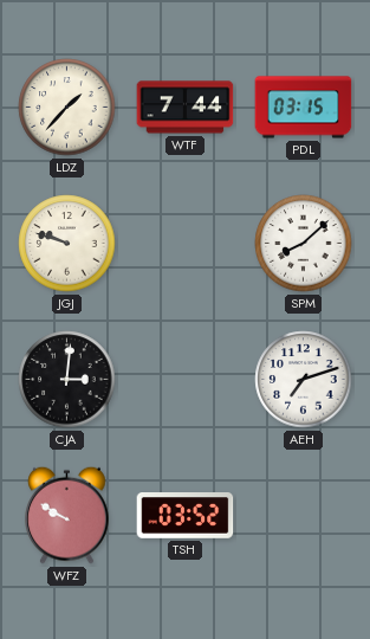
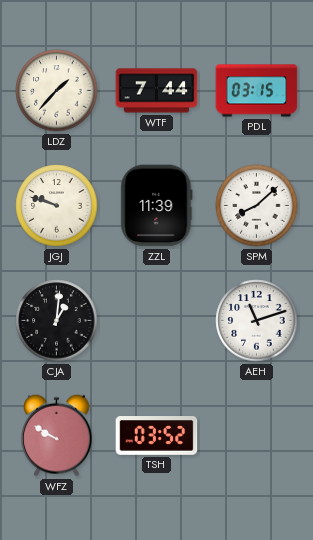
ZZL: none -> 11:39 (157, 206)
CJA: 3:01 -> 1:01 (57, 321)
AEH: 7:12 -> 11:12 (257, 321)
